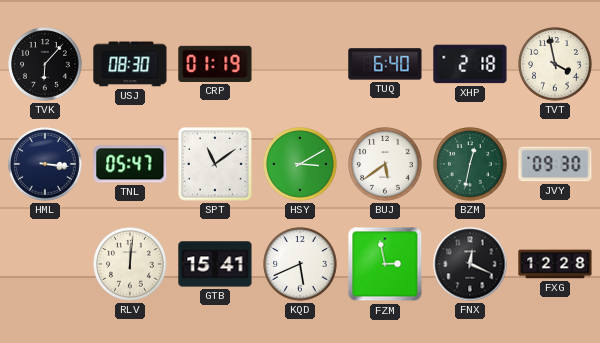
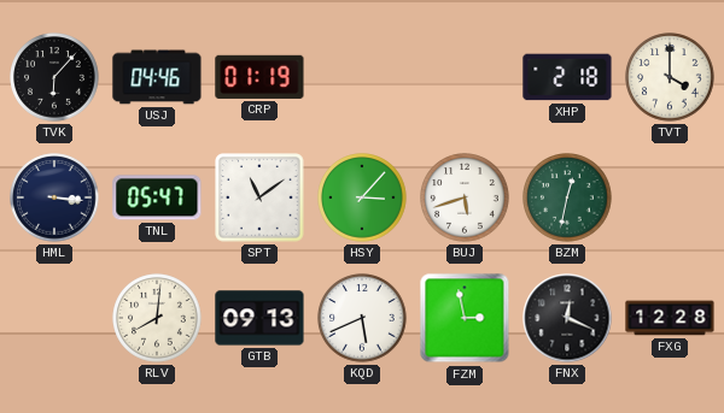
USJ: 08:30 -> 04:46 (157, 77)
TUQ: 6:40 -> none (385, 64)
TVT: 3:58 -> 4:00 (670, 77)
HSY: 3:10 -> 3:07 (362, 197)
BUJ: 5:39 -> 5:42 (465, 197)
JVY: 09:30 -> none (555, 164)
RLV: 12:01 -> 8:01 (157, 318)
GTB: 15:41 -> 09:13 (259, 318)
